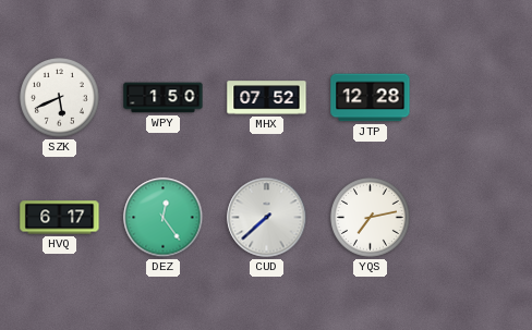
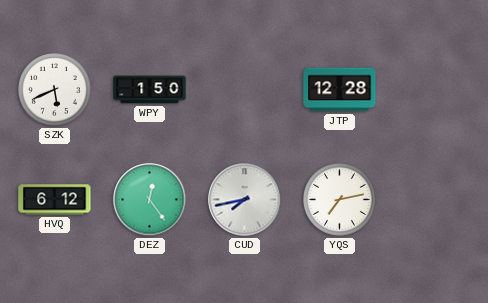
MHX: 07:52 -> none (267, 98)
HVQ: 6:17 -> 6:12 (55, 200)
CUD: 7:38 -> 7:43 (245, 200)
